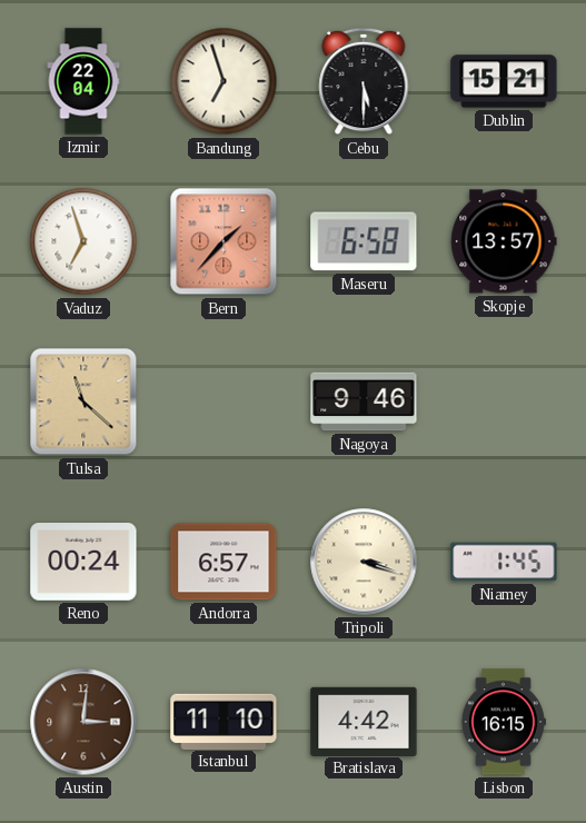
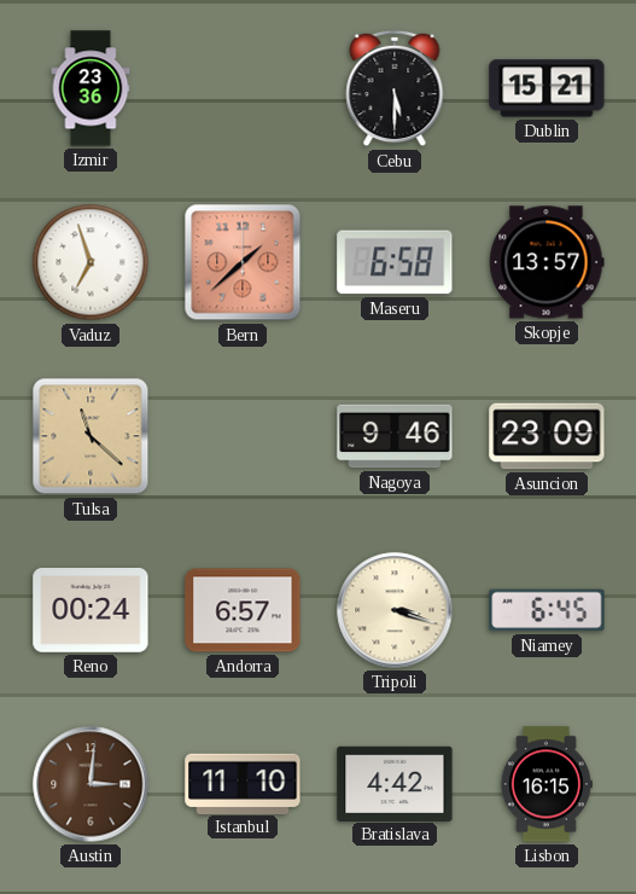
Izmir: 22:04 -> 23:36 (91, 88)
Bandung: 6:57 -> none (224, 81)
Bern: 1:37 -> 1:38 (243, 262)
Asuncion: none -> 23:09 (547, 436)
Niamey: 1:45 -> 6:45 (547, 610)
